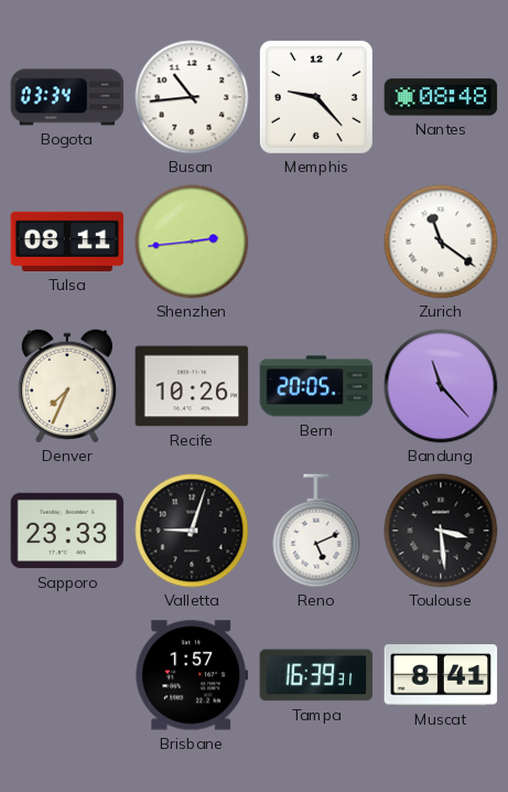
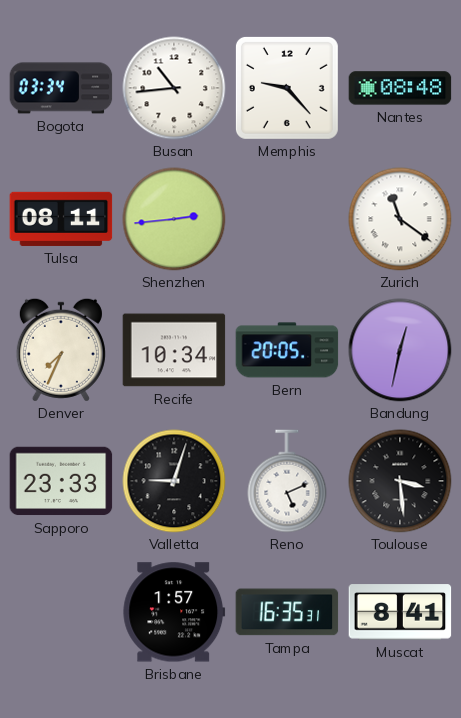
Recife: 10:26 -> 10:34 (174, 350)
Bandung: 11:23 -> 12:32 (400, 350)
Tampa: 16:39 -> 16:35 (287, 612)
